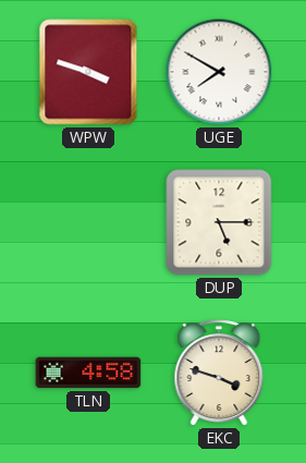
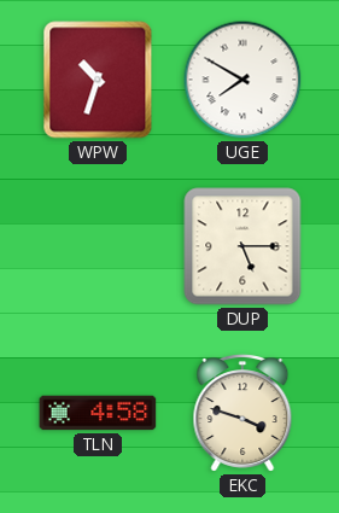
WPW: 3:48 -> 10:33 (98, 80)
